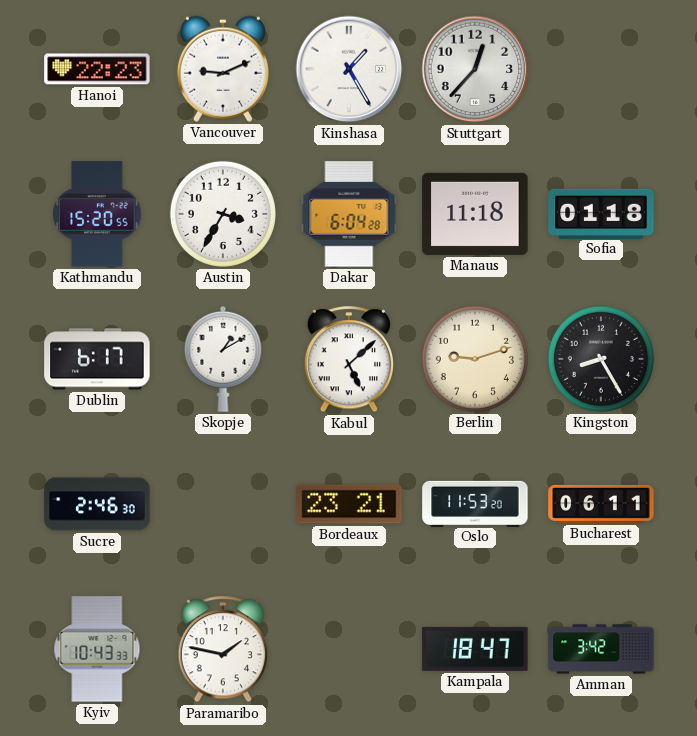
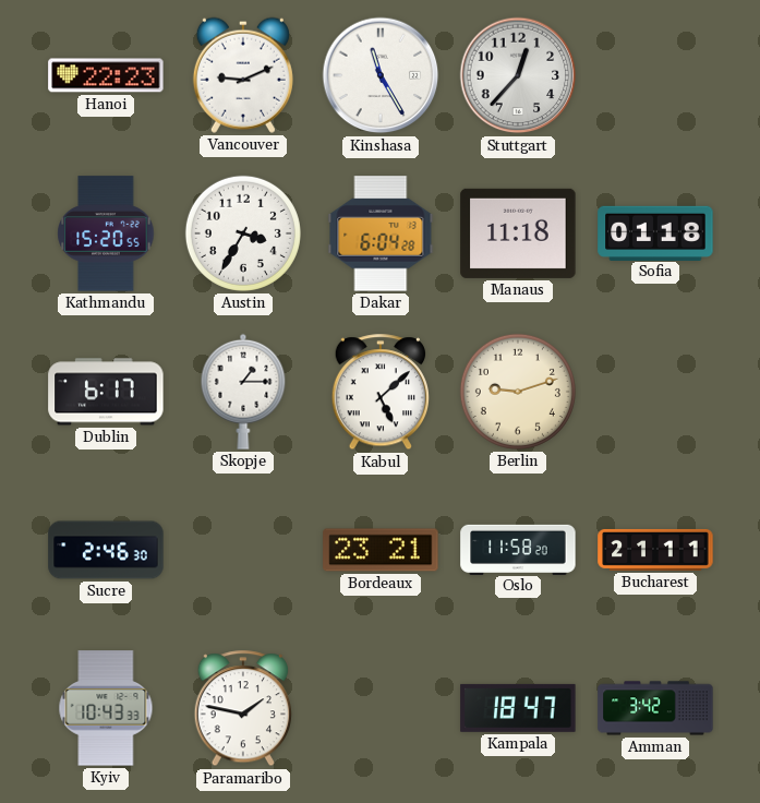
Kinshasa: 1:25 -> 11:25 (381, 75)
Skopje: 1:10 -> 1:15 (243, 392)
Kingston: 8:25 -> none (601, 359)
Oslo: 11:53 -> 11:58 (518, 549)
Bucharest: 06:11 -> 21:11 (655, 550)
